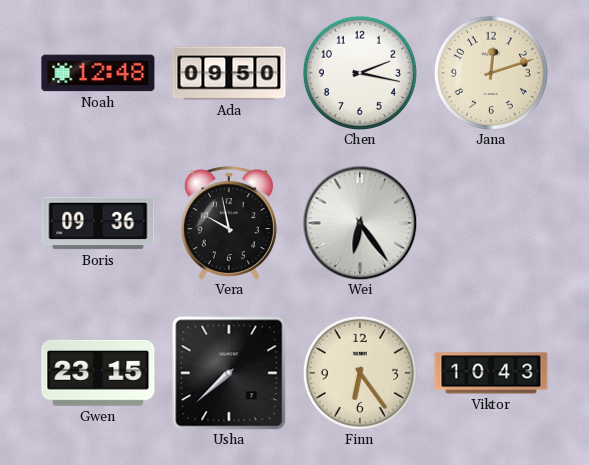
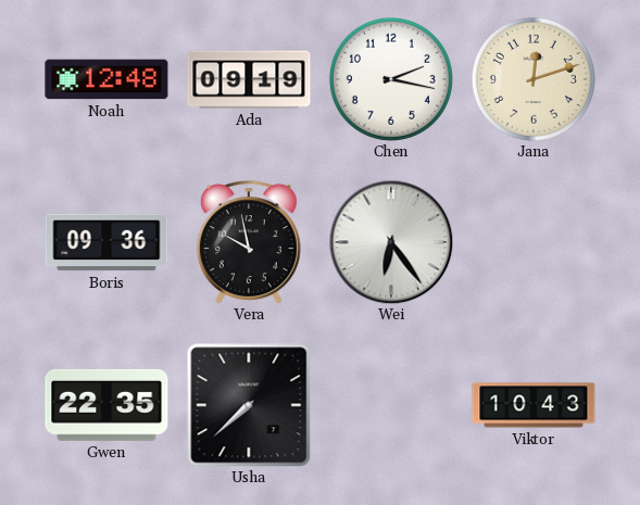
Ada: 09:50 -> 09:19 (249, 79)
Gwen: 23:15 -> 22:35 (106, 405)
Finn: 6:24 -> none (360, 373)
